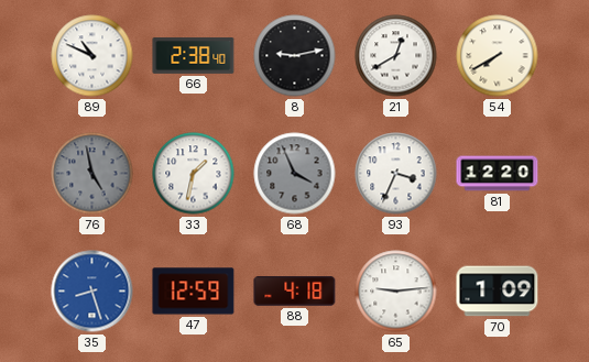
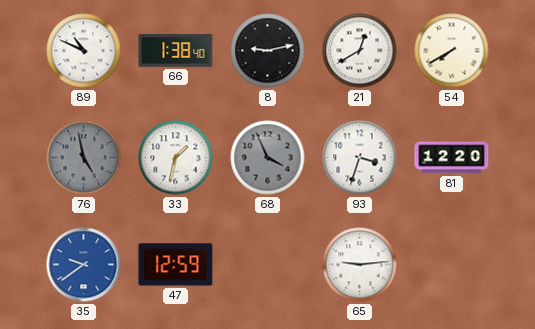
66: 2:38 -> 1:38 (176, 51)
93: 3:34 -> 3:33 (360, 158)
35: 8:27 -> 9:39 (84, 265)
88: 4:18 -> none (295, 292)
70: 1:09 -> none (498, 292)
